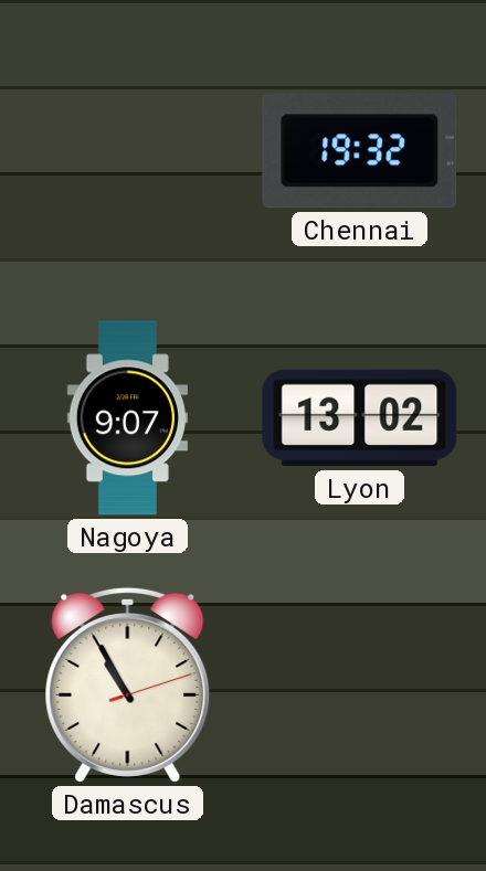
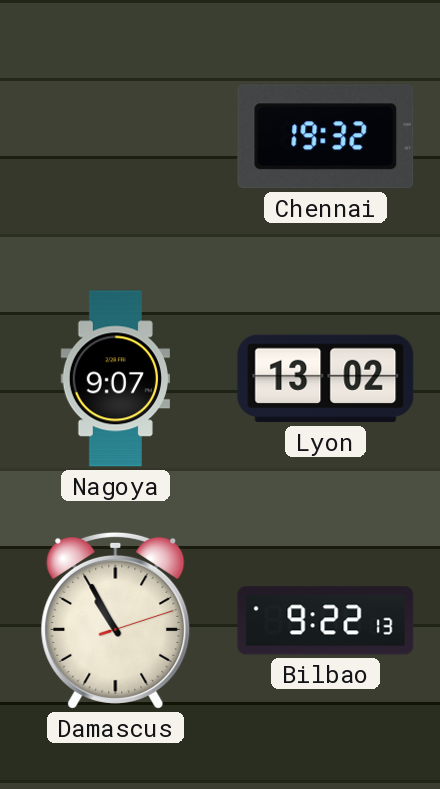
Bilbao: none -> 9:22 (326, 621)
